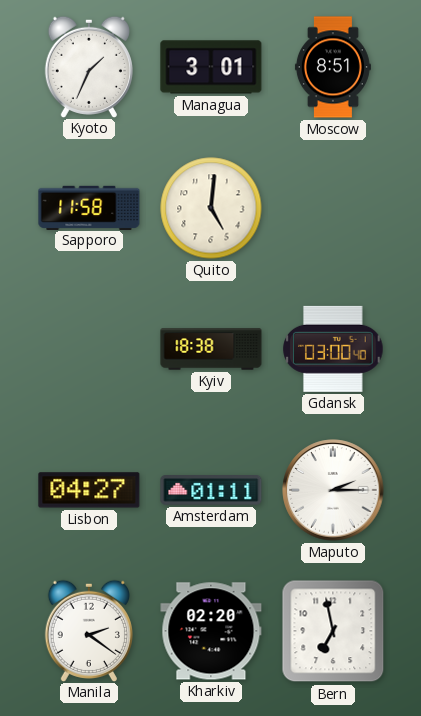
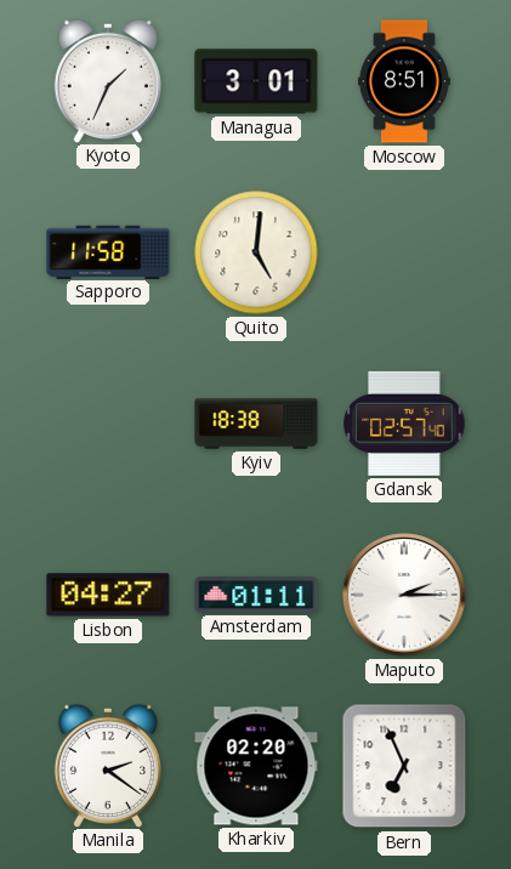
Gdansk: 03:00 -> 02:57 (404, 424)
Bern: 6:58 -> 6:56 (404, 766)
